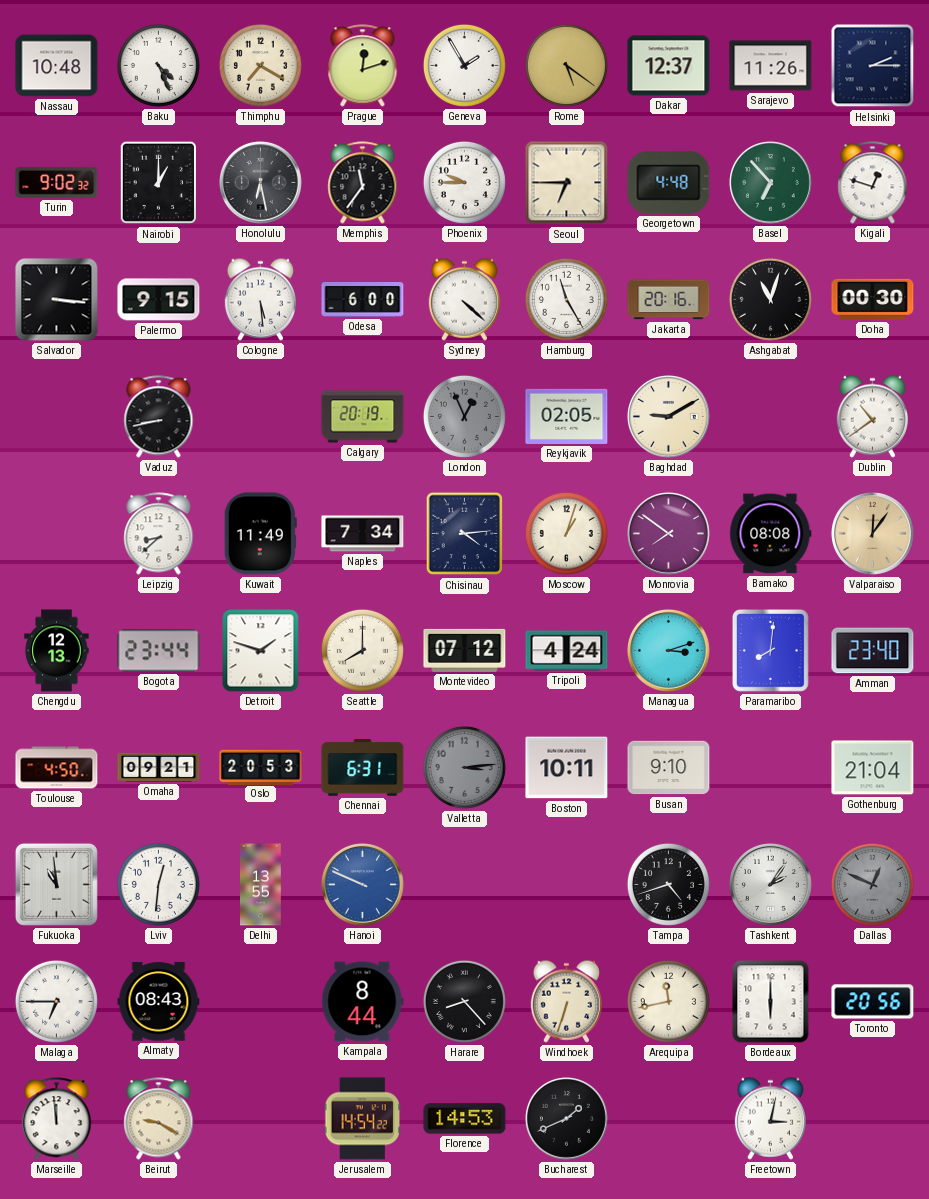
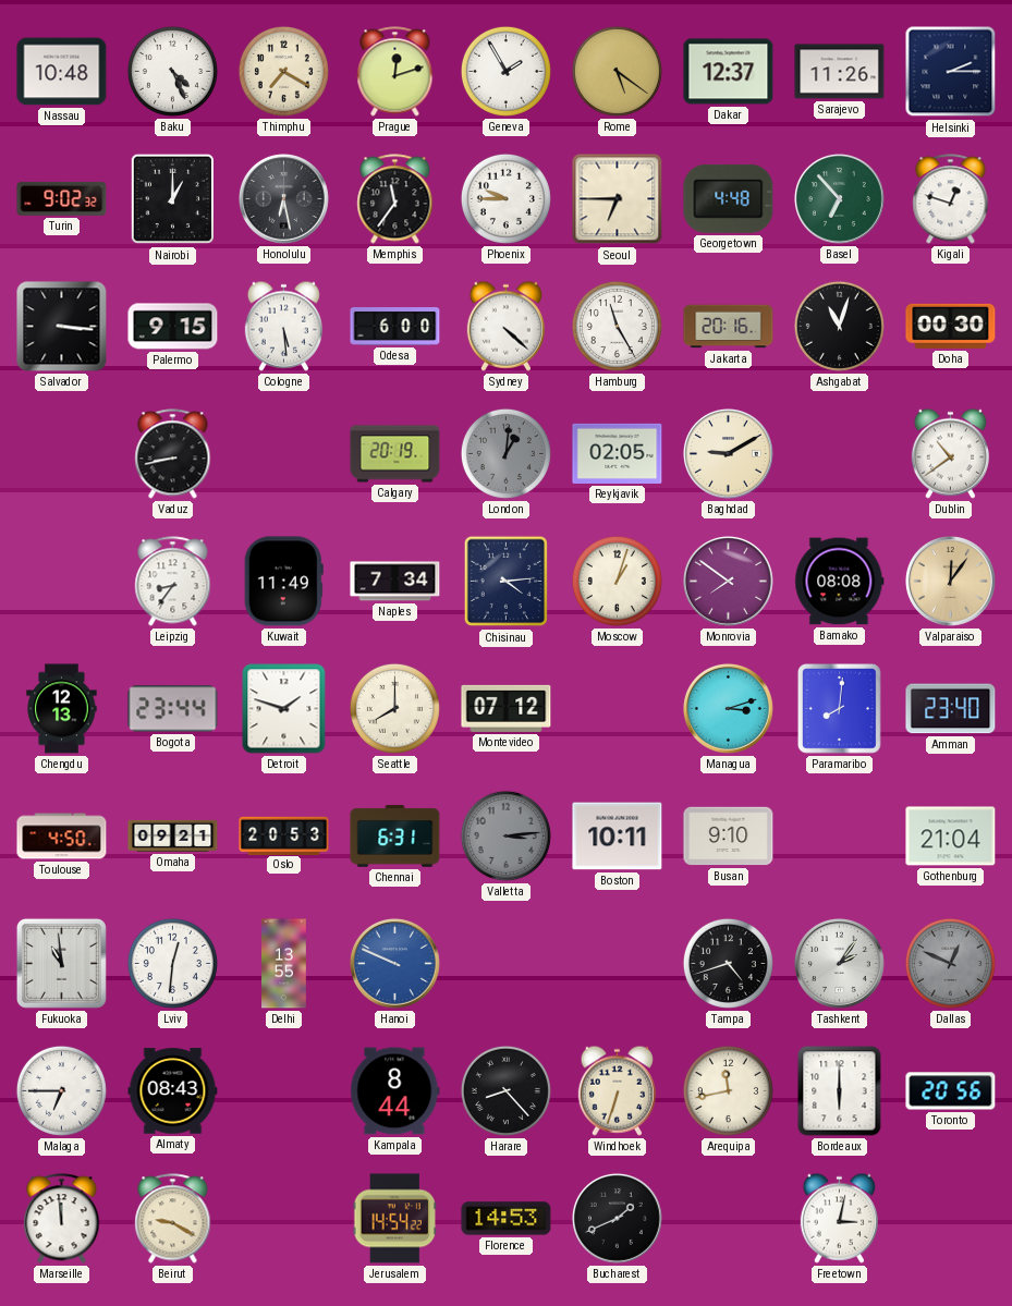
London: 12:56 -> 1:01 (505, 453)
Leipzig: 8:38 -> 8:36 (173, 582)
Tripoli: 4:24 -> none (567, 651)
